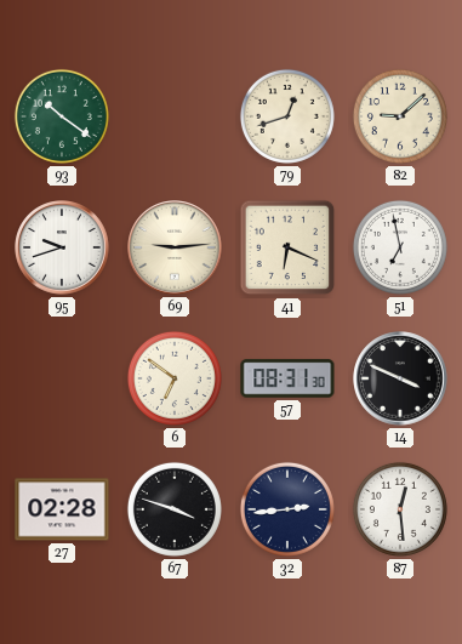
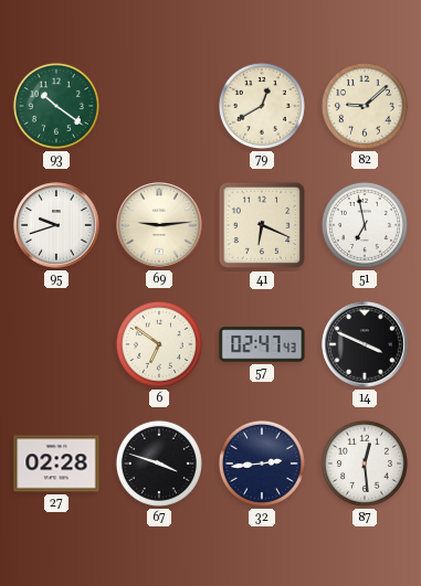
79: 12:42 -> 12:40 (262, 106)
57: 08:31 -> 02:47 (262, 344)
